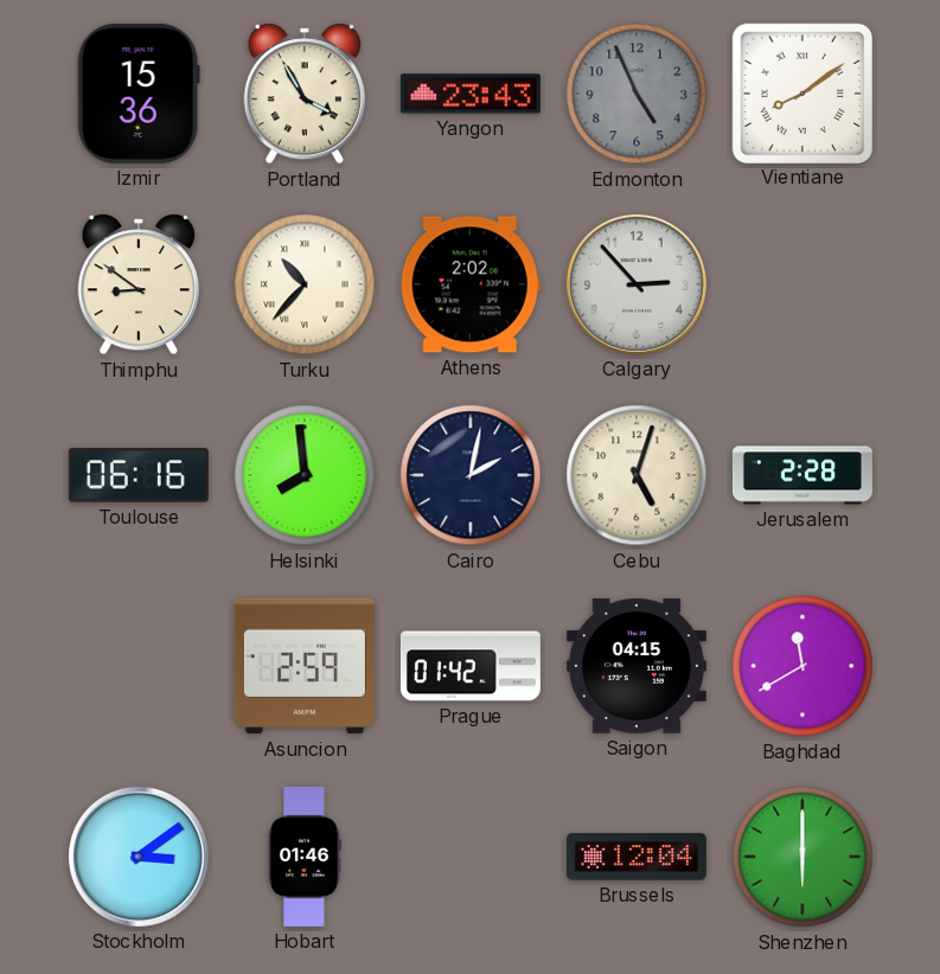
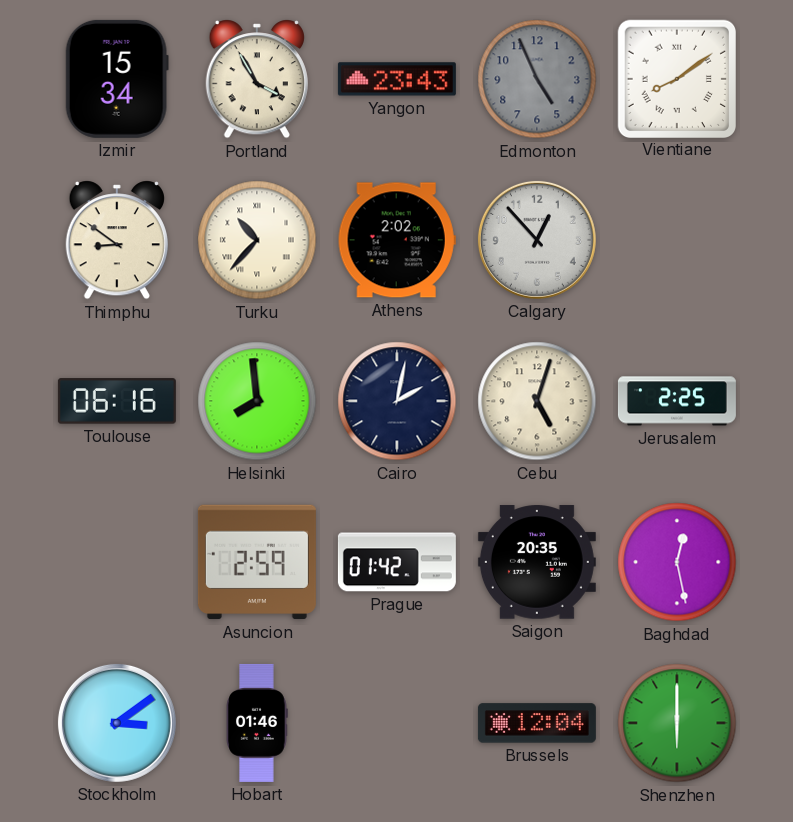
Izmir: 15:36 -> 15:34 (117, 79)
Calgary: 2:53 -> 12:53 (537, 240)
Jerusalem: 2:28 -> 2:25 (677, 401)
Saigon: 04:15 -> 20:35 (537, 562)
Baghdad: 11:40 -> 12:28 (677, 562)
